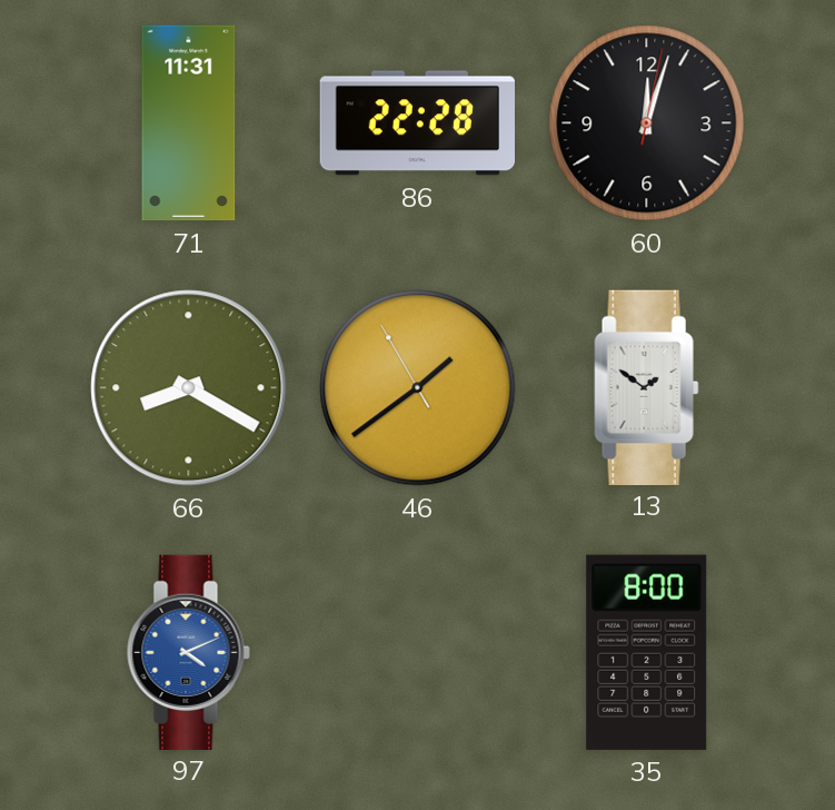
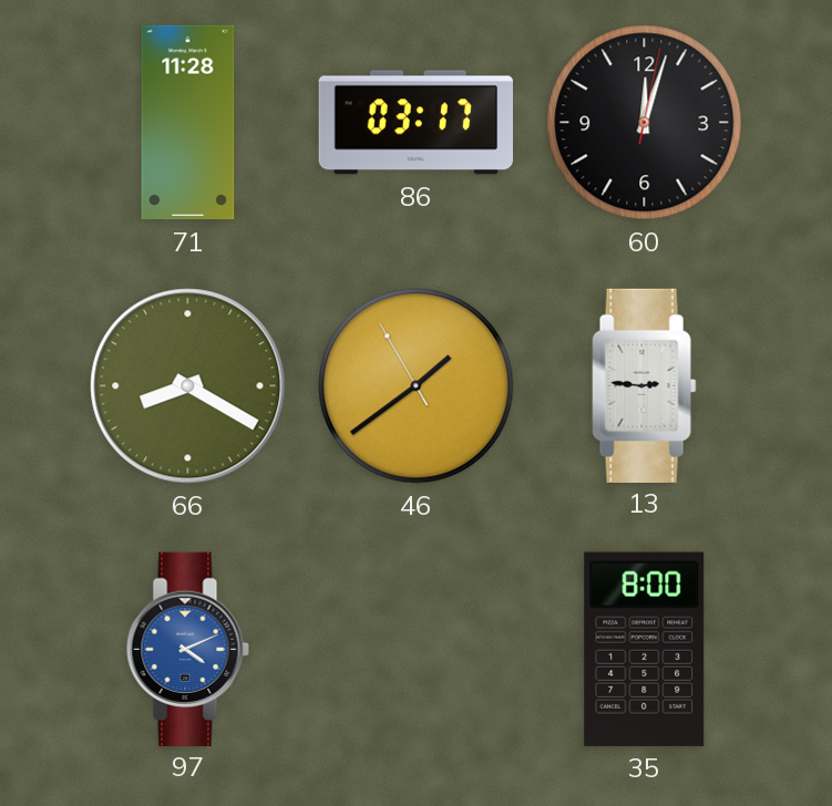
71: 11:31 -> 11:28 (188, 123)
86: 22:28 -> 03:17 (415, 123)
13: 1:51 -> 2:46 (645, 385)
